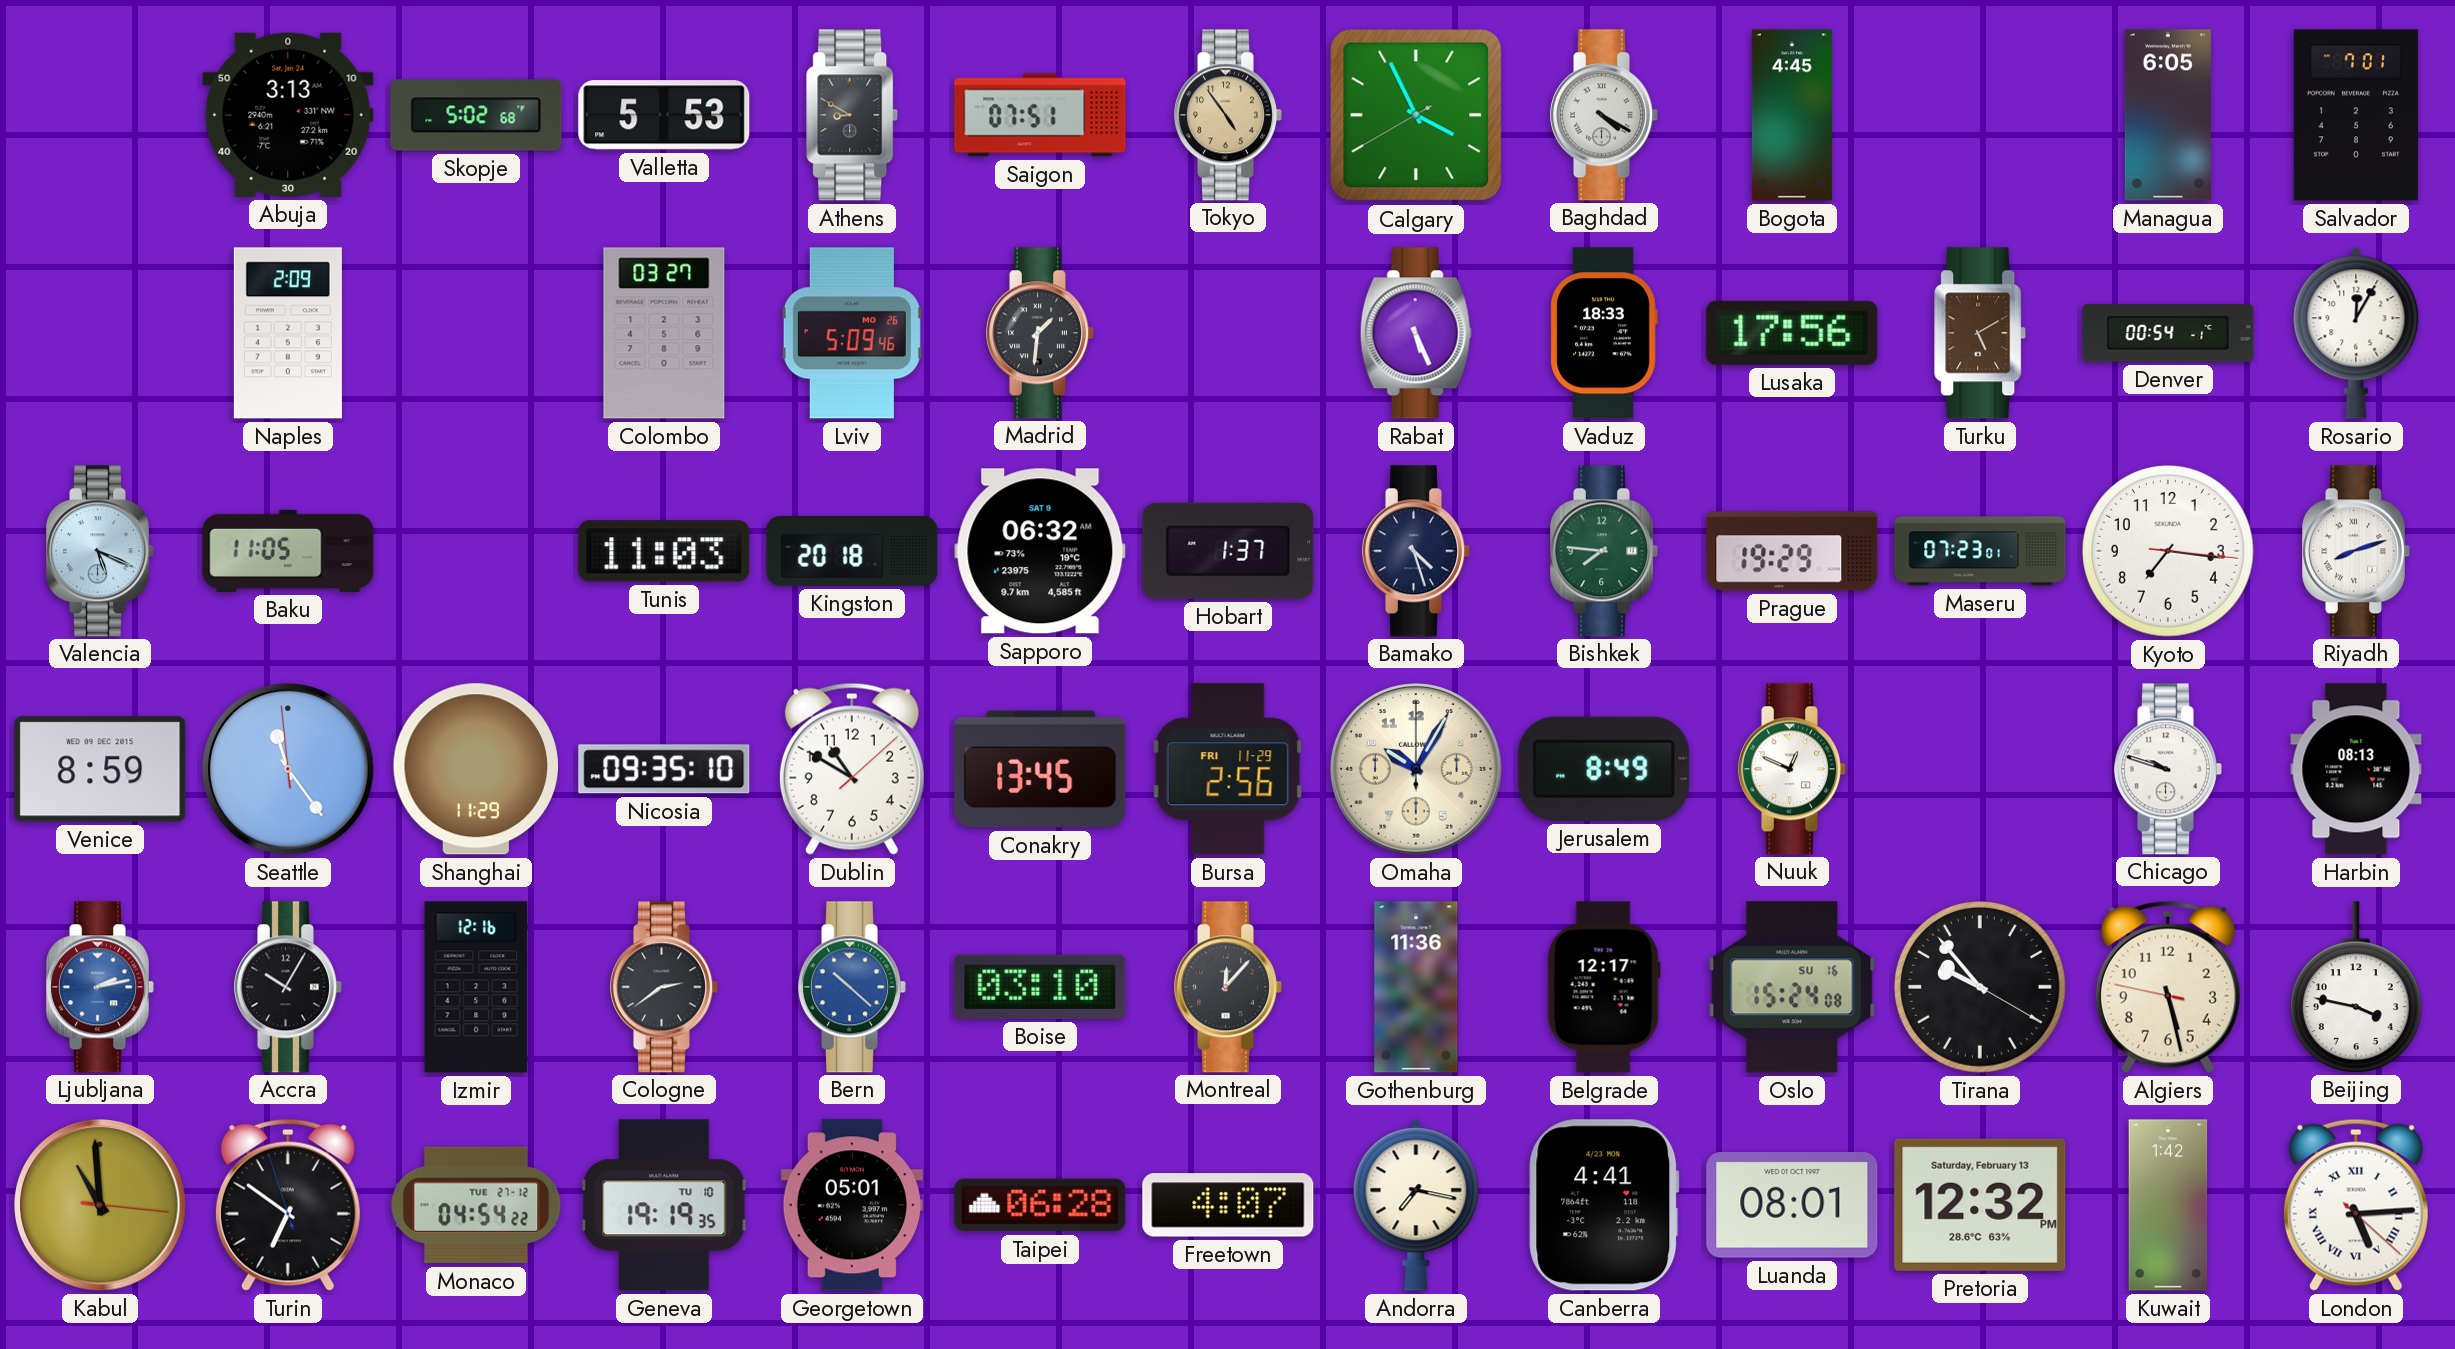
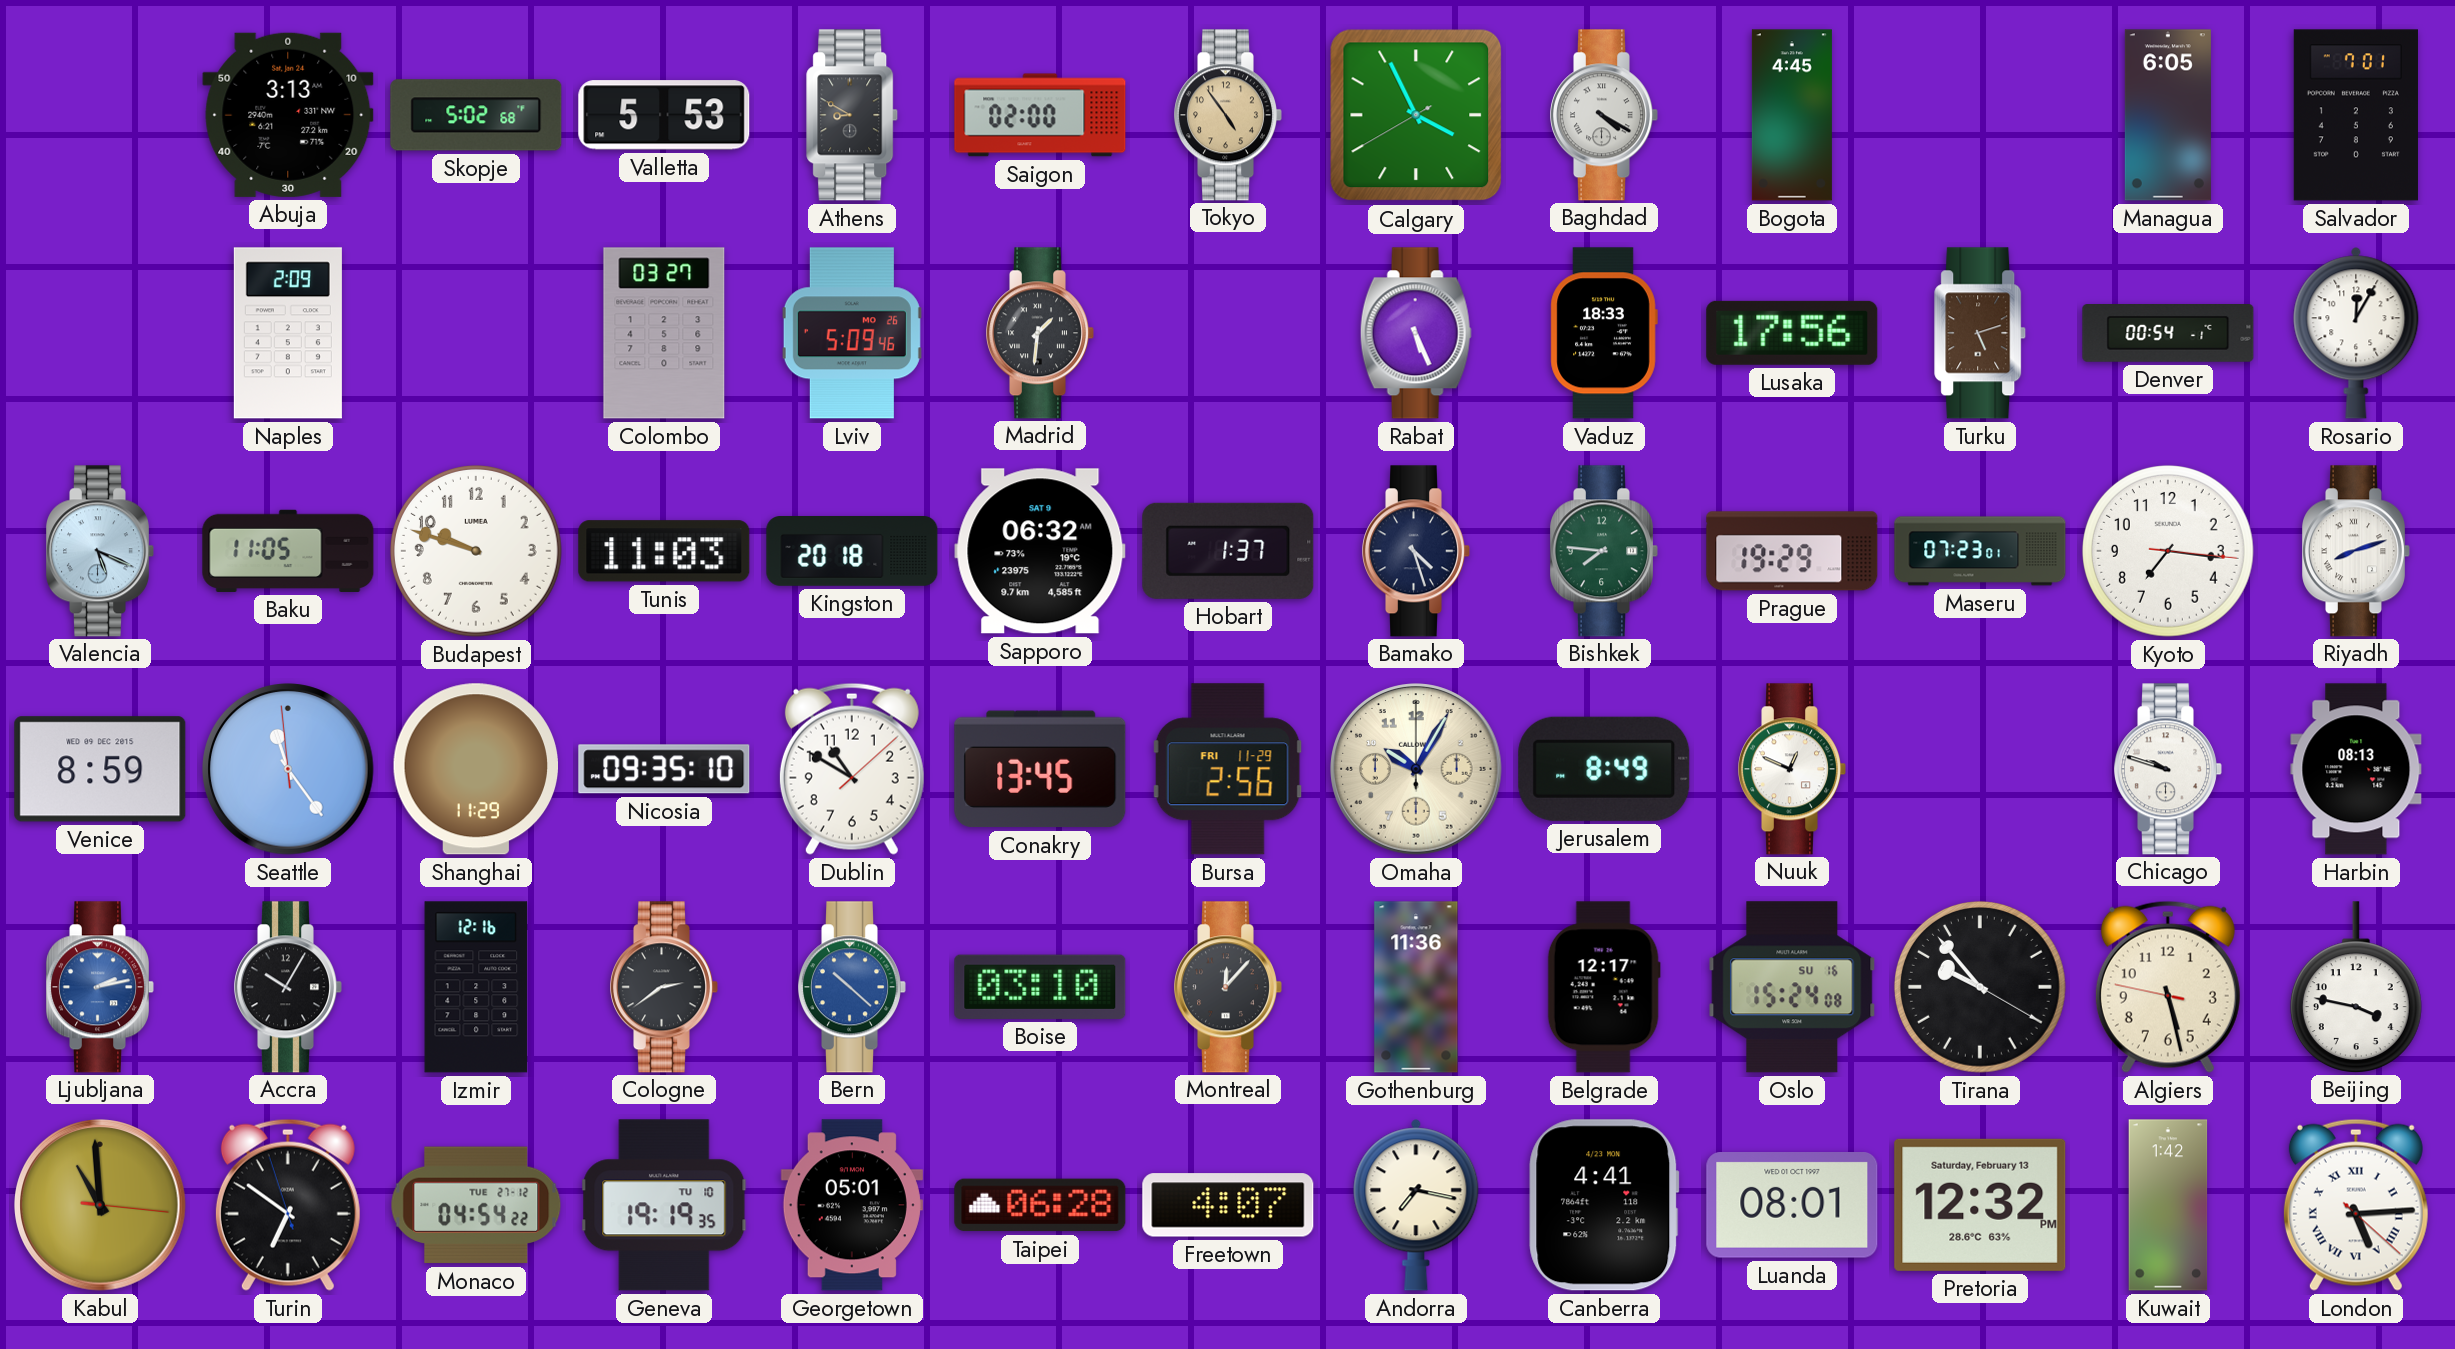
Saigon: 07:51 -> 02:00 (1040, 115)
Turku: 5:10 -> 5:12 (1981, 333)
Budapest: none -> 9:48 (476, 551)
